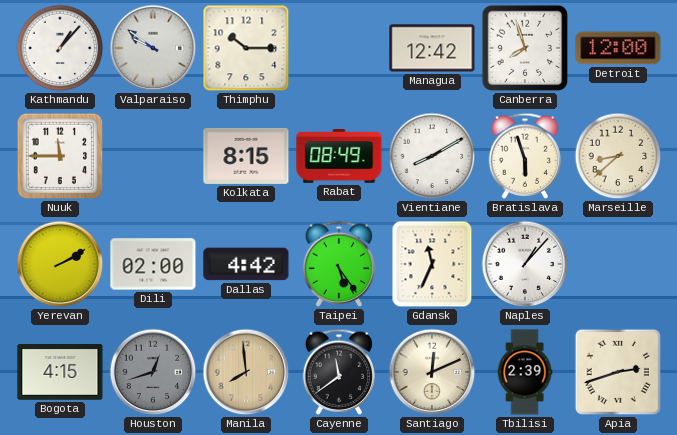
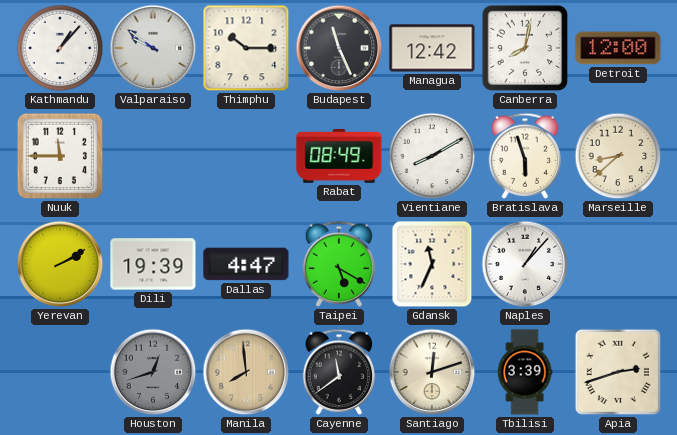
Budapest: none -> 11:26 (339, 48)
Canberra: 7:57 -> 8:02 (525, 48)
Kolkata: 8:15 -> none (246, 156)
Dili: 02:00 -> 19:39 (153, 264)
Dallas: 4:42 -> 4:47 (246, 264)
Taipei: 5:24 -> 5:20 (339, 264)
Bogota: 4:15 -> none (60, 372)
Santiago: 12:11 -> 12:12 (432, 372)
Tbilisi: 2:39 -> 3:39 (525, 372)
